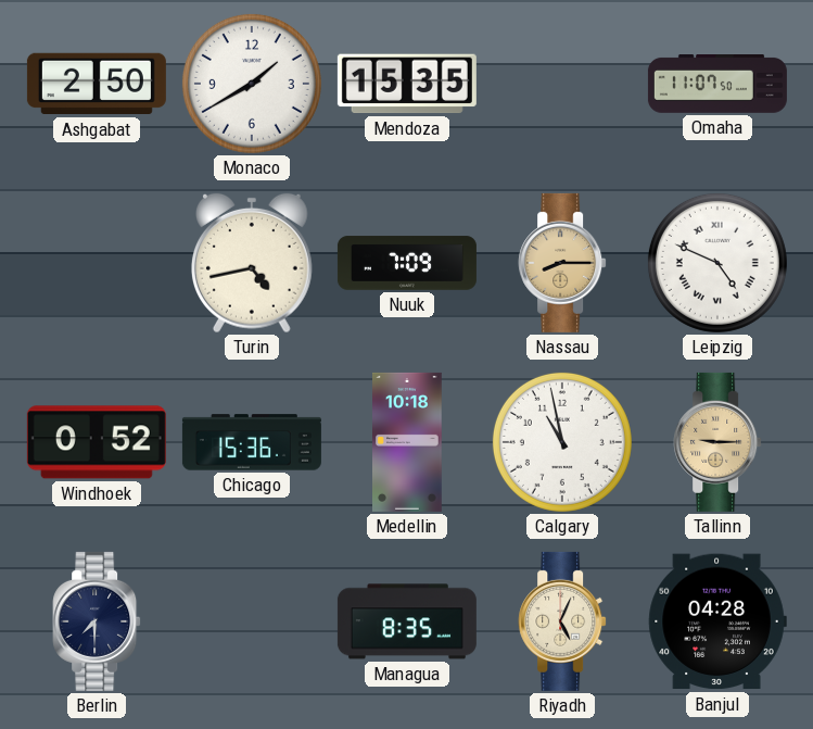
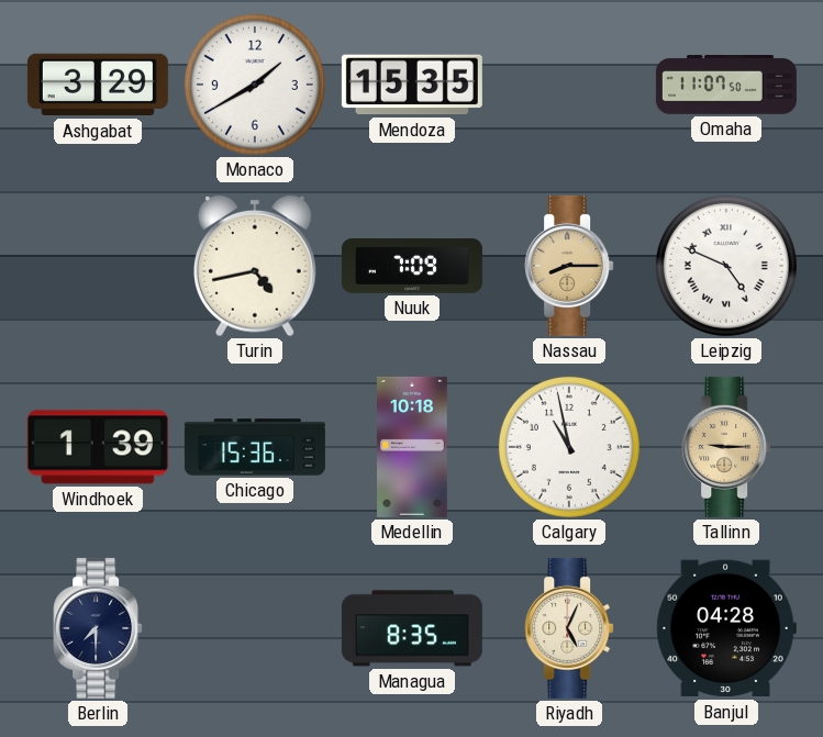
Ashgabat: 2:50 -> 3:29 (98, 85)
Windhoek: 0:52 -> 1:39 (98, 447)
